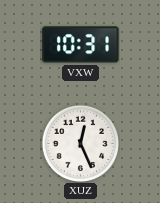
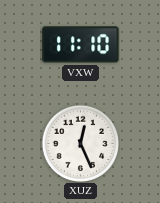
VXW: 10:31 -> 11:10 (81, 45)
